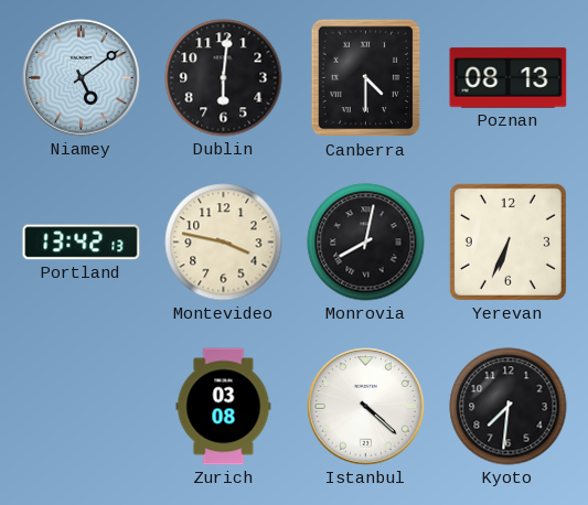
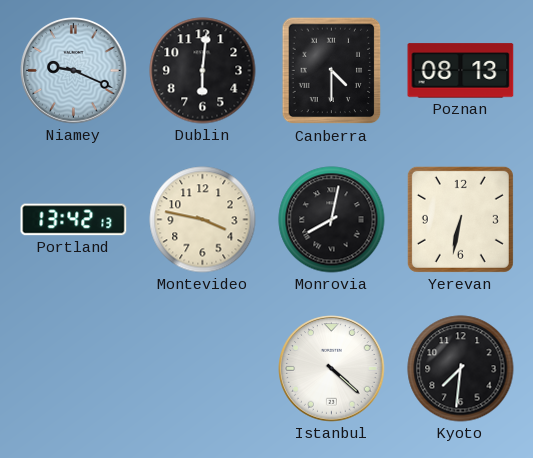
Niamey: 5:09 -> 9:19 (74, 71)
Yerevan: 6:34 -> 6:32 (460, 219)
Zurich: 03:08 -> none (224, 407)
